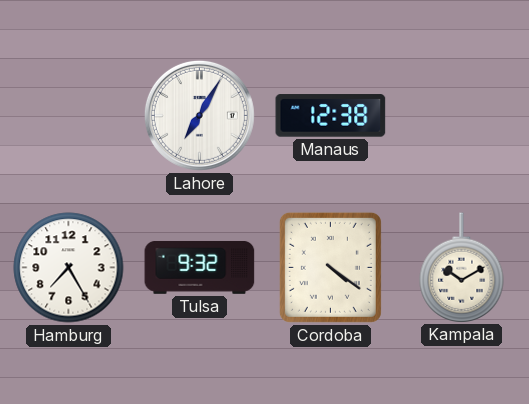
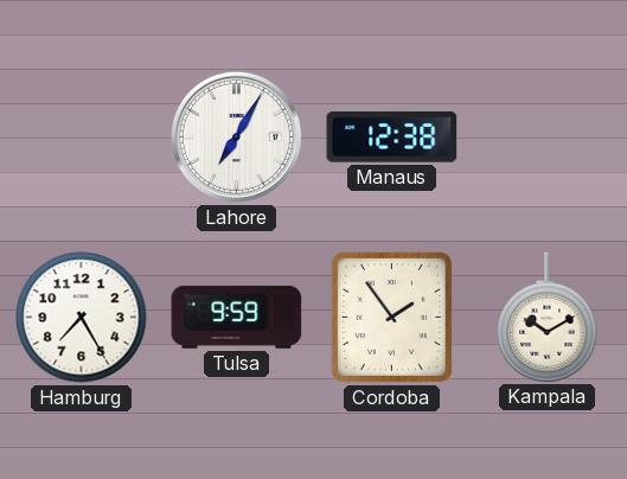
Tulsa: 9:32 -> 9:59 (237, 317)
Cordoba: 4:21 -> 1:54 (391, 317)
